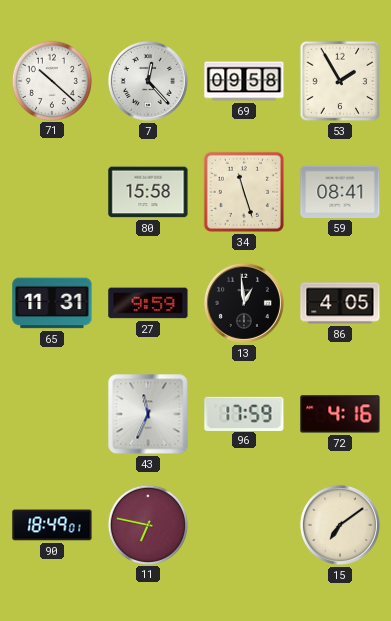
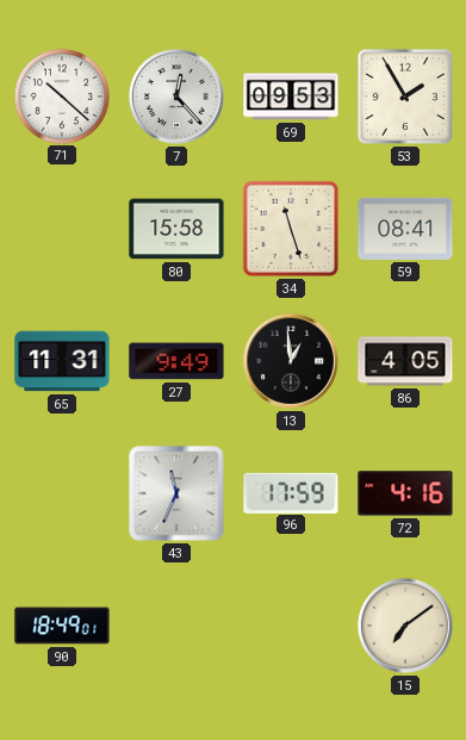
69: 09:58 -> 09:53 (291, 97)
27: 9:59 -> 9:49 (176, 361)
11: 6:47 -> none (147, 524)
